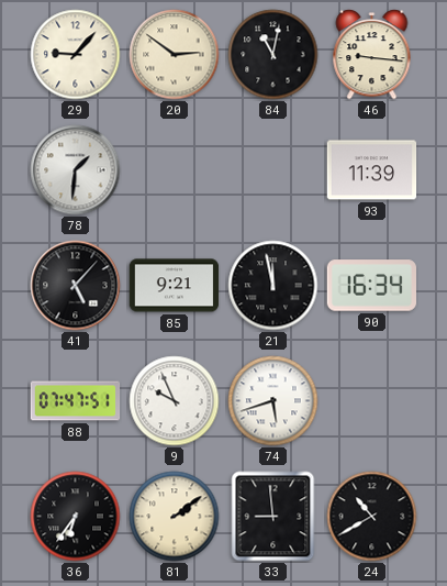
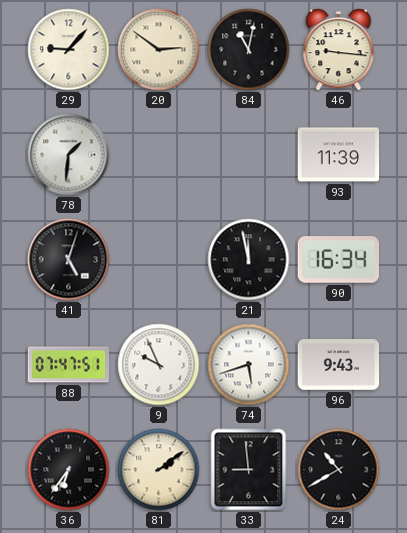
41: 5:07 -> 5:03 (69, 260)
85: 9:21 -> none (175, 286)
96: none -> 9:43 (339, 365)
